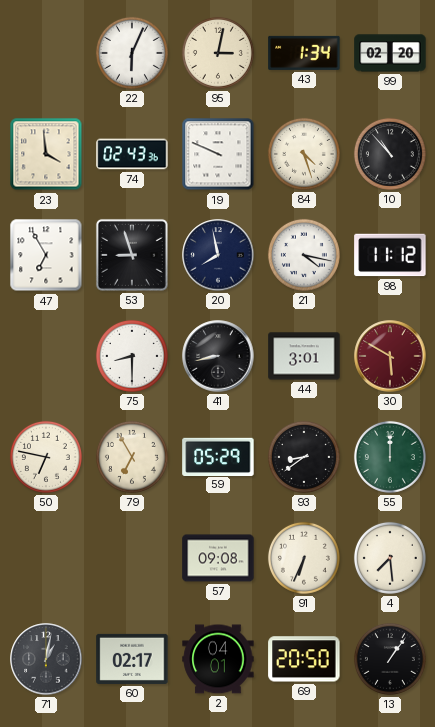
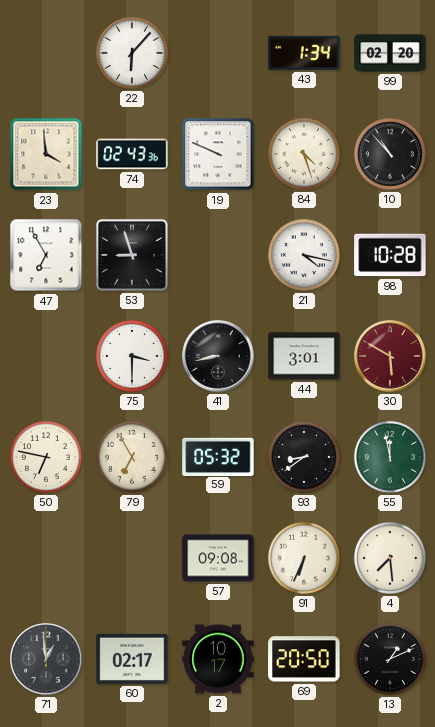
22: 6:04 -> 6:07 (132, 53)
95: 3:02 -> none (218, 53)
20: 7:58 -> none (218, 255)
98: 11:12 -> 10:28 (390, 255)
75: 8:30 -> 3:30 (132, 356)
59: 05:29 -> 05:32 (218, 456)
55: 12:00 -> 11:58 (390, 457)
71: 1:02 -> 12:59 (46, 659)
2: 04:01 -> 10:17 (218, 659)
13: 1:06 -> 1:11 (390, 659)
